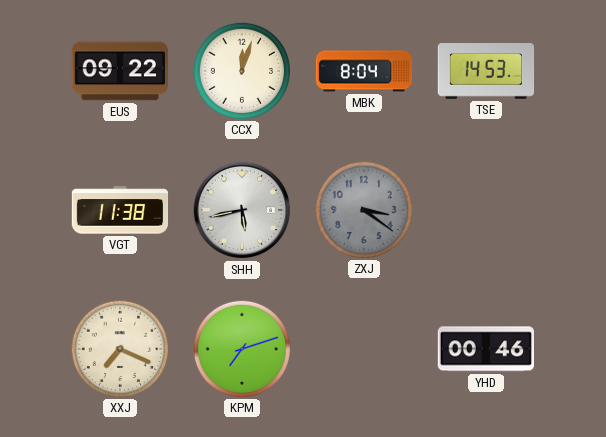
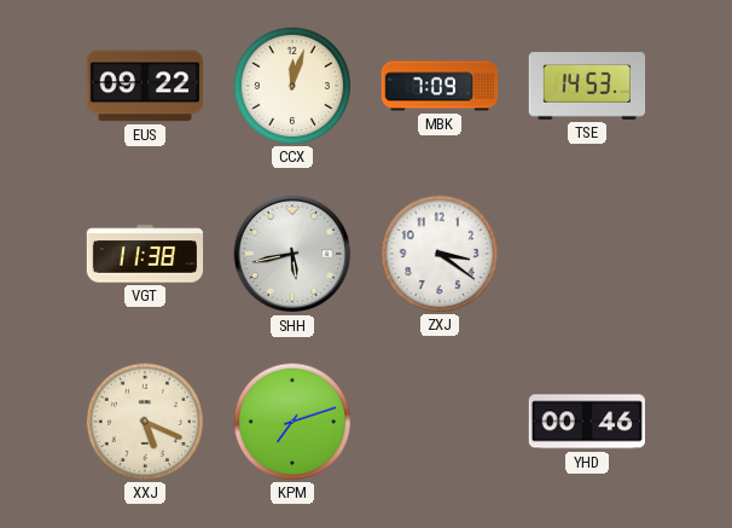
MBK: 8:04 -> 7:09 (440, 86)
ZXJ dial: grey -> white (438, 253)
XXJ: 7:19 -> 5:19 (144, 420)
